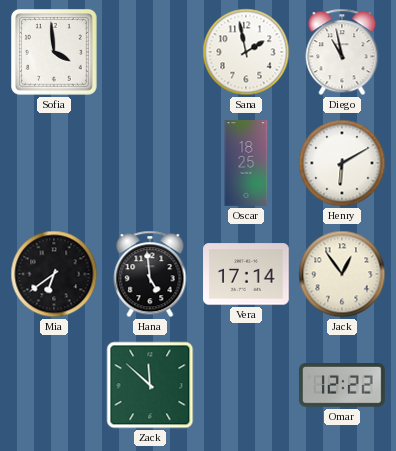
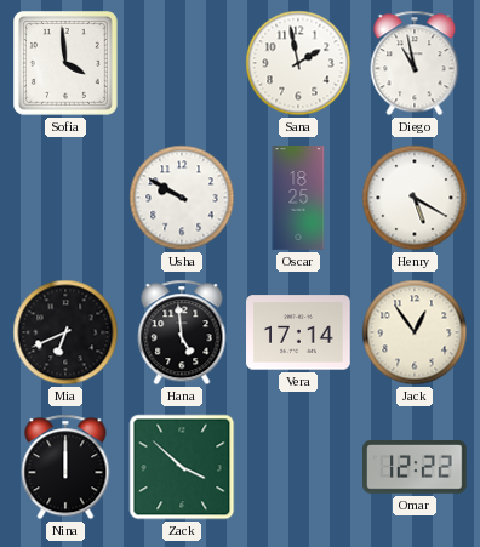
Usha: none -> 9:50 (182, 198)
Henry: 6:10 -> 5:20 (415, 198)
Mia: 6:39 -> 6:41 (65, 332)
Nina: none -> 12:00 (65, 467)
Zack: 11:52 -> 3:52 (182, 467)
